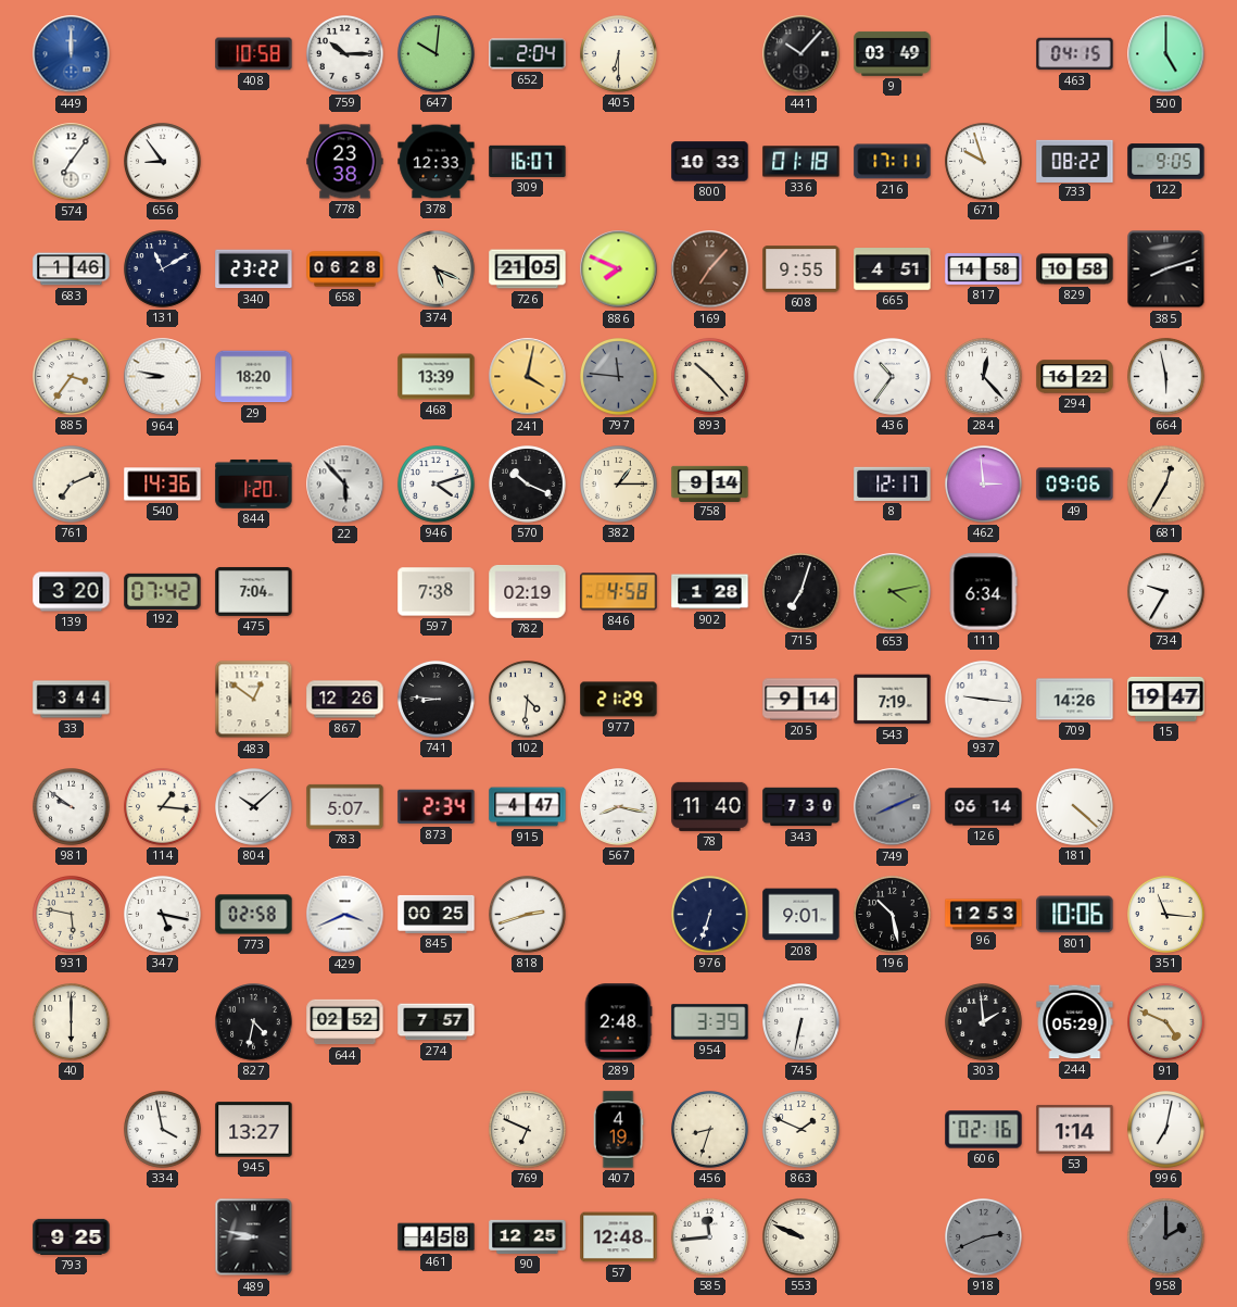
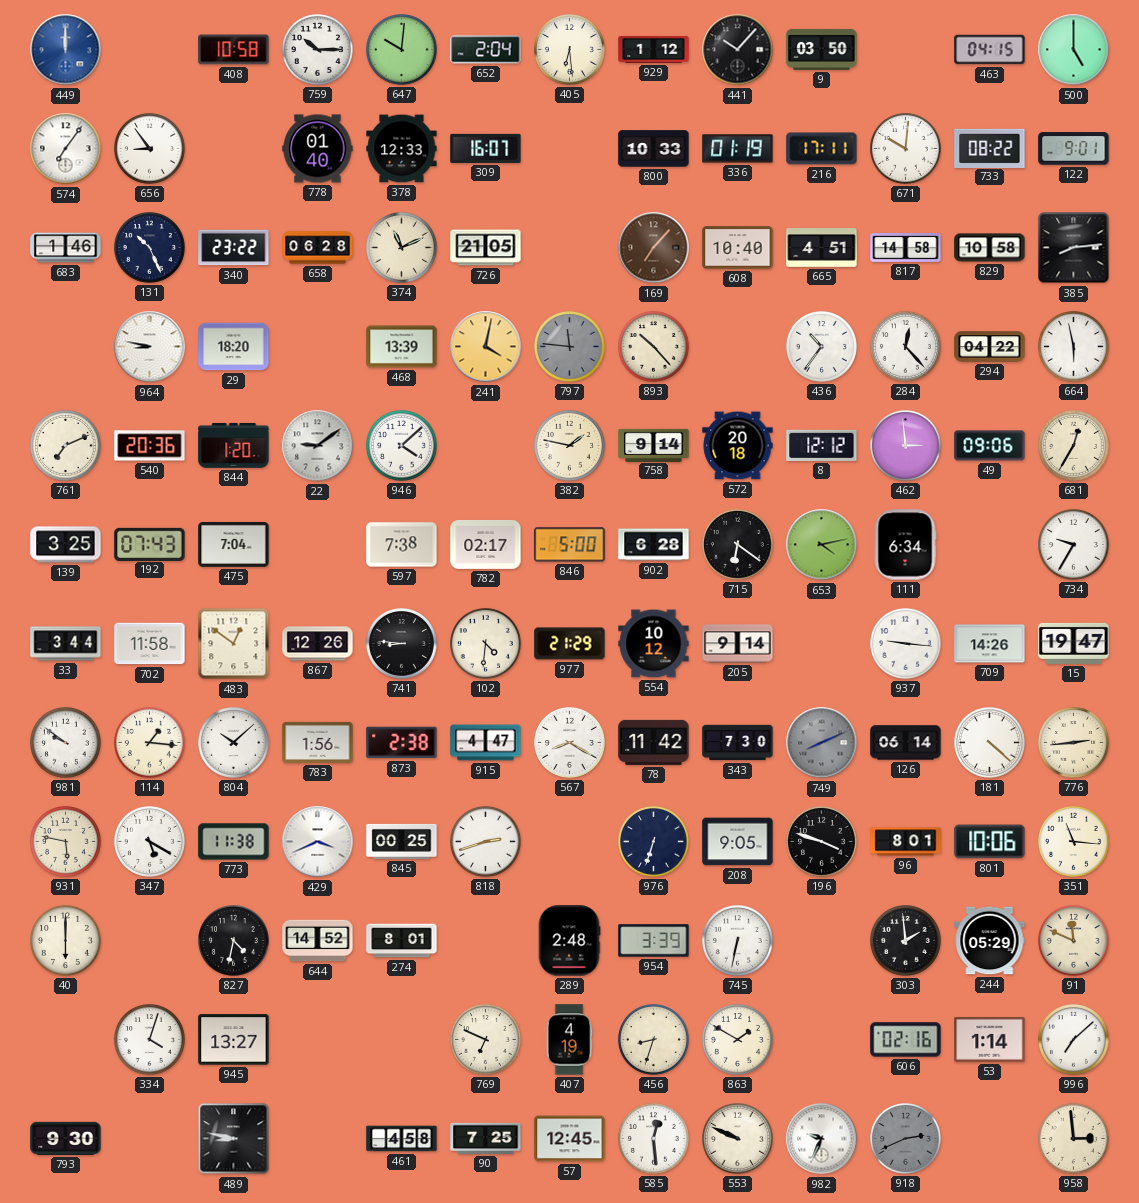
405: 6:30 -> 6:29 (570, 50)
929: none -> 1:12 (654, 49)
9: 03:49 -> 03:50 (822, 49)
778: 23:38 -> 01:40 (318, 149)
336: 01:18 -> 01:19 (738, 149)
671: 9:57 -> 10:01 (906, 149)
122: 9:05 -> 9:01 (1074, 149)
131: 11:10 -> 10:26 (150, 248)
374: 5:19 -> 11:11 (402, 248)
886: 7:49 -> none (619, 269)
608: 9:55 -> 10:40 (738, 248)
385: 8:12 -> 8:14 (1074, 248)
885: 3:36 -> none (72, 377)
294: 16:22 -> 04:22 (990, 347)
540: 14:36 -> 20:36 (150, 446)
22: 5:53 -> 9:09 (318, 446)
946: 4:12 -> 4:08 (402, 446)
570: 10:19 -> none (528, 485)
382: 1:15 -> 1:47 (570, 446)
572: none -> 20:18 (738, 446)
8: 12:17 -> 12:12 (822, 445)
139: 3:20 -> 3:25 (66, 545)
192: 07:42 -> 07:43 (150, 544)
782: 02:19 -> 02:17 (486, 544)
846: 4:58 -> 5:00 (570, 545)
902: 1:28 -> 6:28 (654, 545)
715: 7:03 -> 6:21 (738, 545)
702: none -> 11:58 (150, 644)
554: none -> 10:12 (654, 644)
543: 7:19 -> none (893, 700)
783: 5:07 -> 1:56 (318, 742)
873: 2:34 -> 2:38 (402, 743)
567: 8:17 -> 8:20 (570, 743)
78: 11:40 -> 11:42 (654, 742)
776: none -> 2:44 (1074, 743)
347: 5:17 -> 5:20 (150, 842)
773: 02:58 -> 11:38 (234, 842)
208: 9:01 -> 9:05 (738, 842)
196: 10:28 -> 3:48 (822, 842)
96: 12:53 -> 8:01 (906, 842)
644: 02:52 -> 14:52 (318, 941)
274: 7:57 -> 8:01 (402, 941)
91: 4:49 -> 11:49 (1074, 941)
334: 3:58 -> 4:03 (150, 1040)
863: 1:49 -> 1:50 (738, 1040)
996: 7:02 -> 7:08 (1074, 1040)
793: 9:25 -> 9:30 (66, 1138)
90: 12:25 -> 7:25 (486, 1138)
57: 12:48 -> 12:45 (570, 1139)
585: 11:44 -> 12:29 (654, 1139)
982: none -> 9:34 (822, 1139)
958: 2:00 -> 2:59 (1074, 1139)
958 dial: grey -> cream (1074, 1139)
